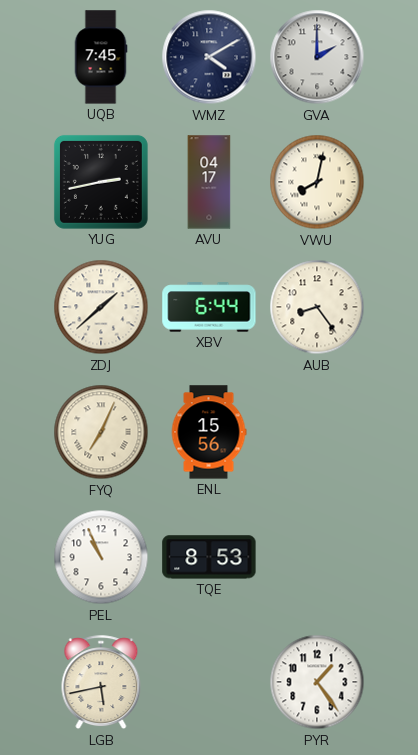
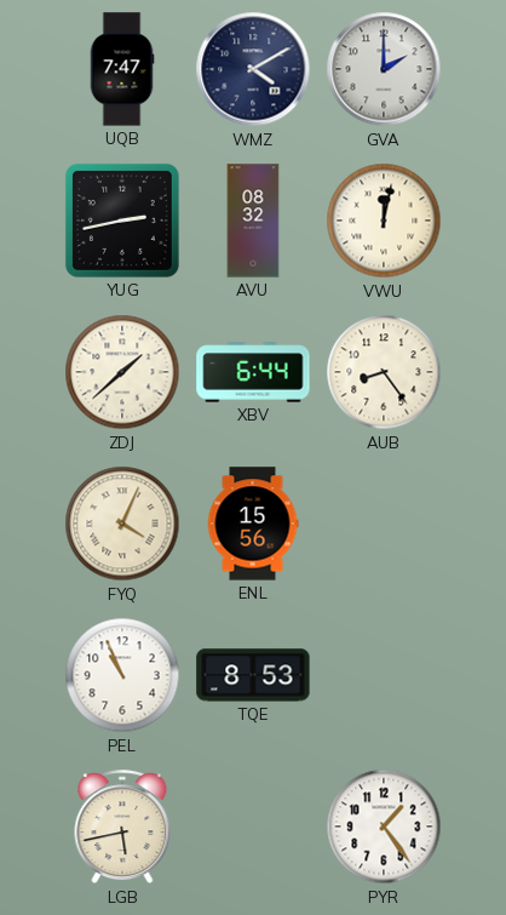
UQB: 7:45 -> 7:47 (122, 69)
AVU: 04:17 -> 08:32 (253, 221)
VWU: 8:02 -> 12:02 (384, 221)
FYQ: 7:04 -> 4:04 (122, 524)
